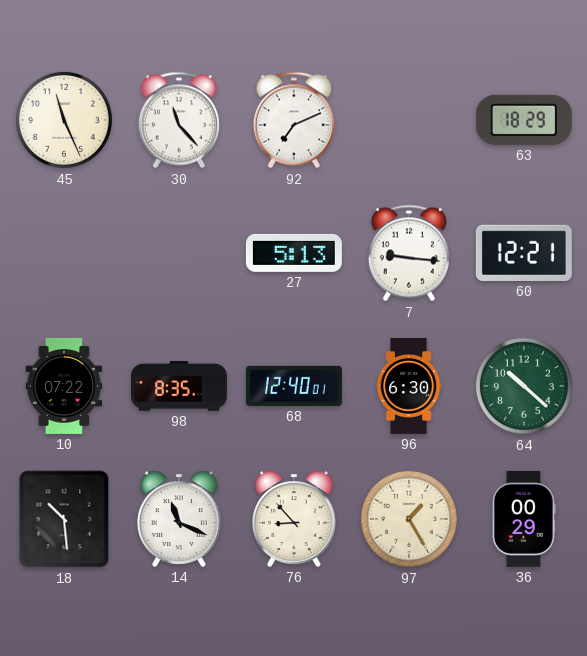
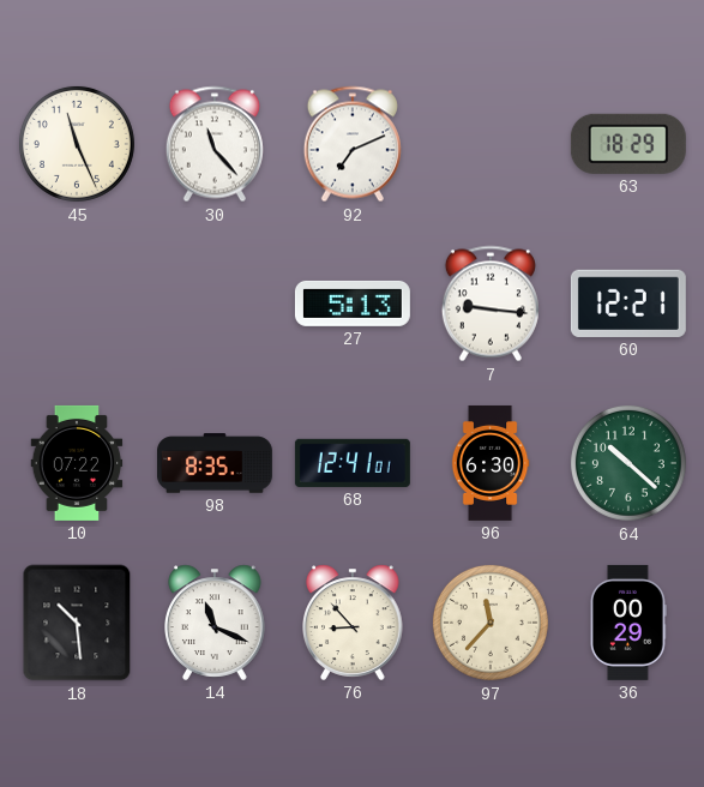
68: 12:40 -> 12:41 (353, 463)
97: 1:25 -> 11:37 (491, 623)
